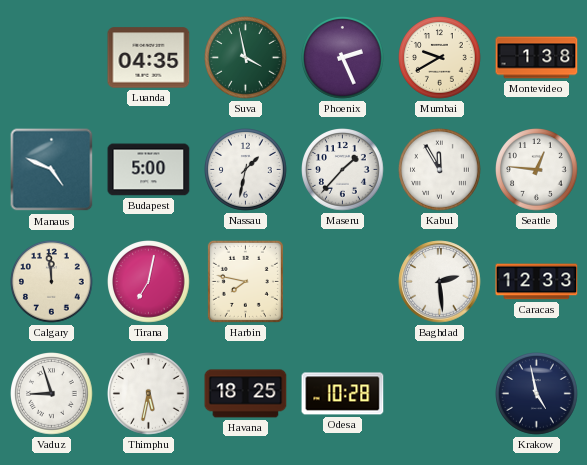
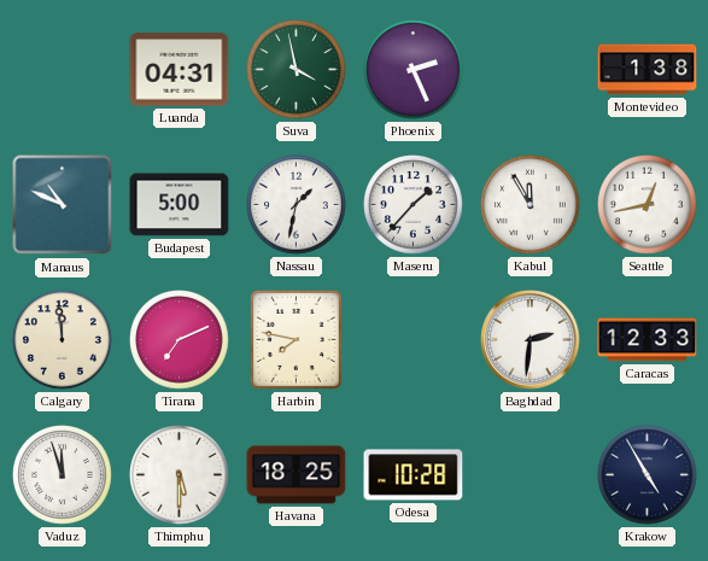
Luanda: 04:35 -> 04:31 (180, 70)
Mumbai: 9:40 -> none (440, 58)
Manaus: 4:49 -> 10:49 (63, 205)
Seattle: 12:46 -> 12:43 (648, 205)
Tirana: 7:02 -> 7:11 (180, 340)
Baghdad: 2:29 -> 2:31 (531, 340)
Vaduz: 8:57 -> 11:57 (63, 475)
Thimphu: 5:32 -> 5:30 (180, 475)
Krakow: 4:58 -> 4:55 (648, 475)
